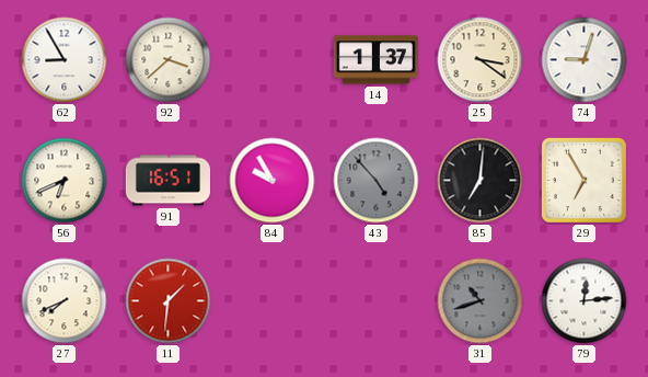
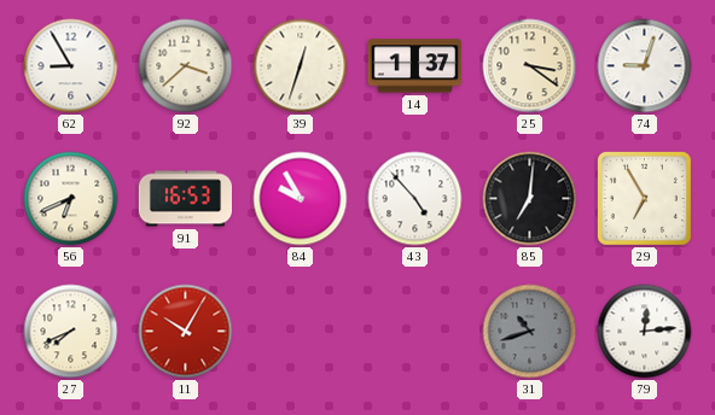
39: none -> 12:33 (301, 66)
91: 16:51 -> 16:53 (185, 199)
43 dial: grey -> white (415, 199)
11: 1:31 -> 10:05 (186, 332)
